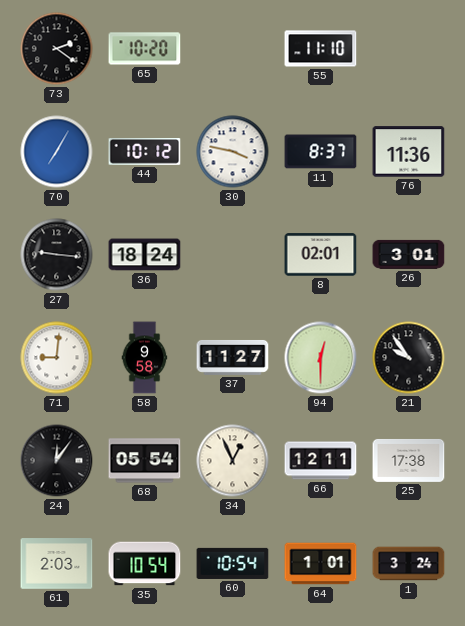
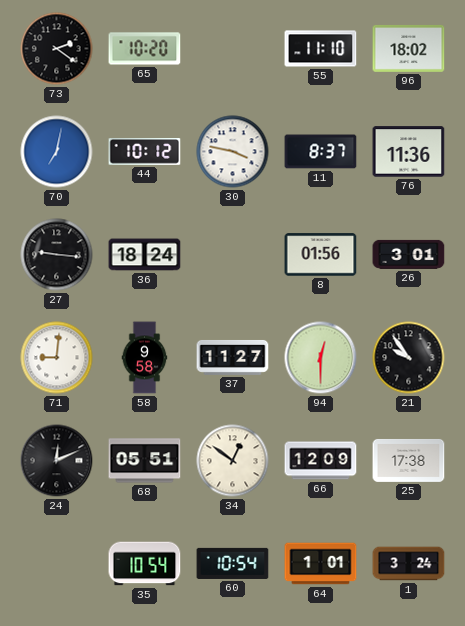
96: none -> 18:02 (409, 48)
70: 7:05 -> 7:02 (57, 152)
8: 02:01 -> 01:56 (321, 255)
24: 12:06 -> 12:11 (57, 461)
68: 05:54 -> 05:51 (145, 461)
34: 12:56 -> 12:51 (233, 461)
66: 12:11 -> 12:09 (321, 461)
61: 2:03 -> none (57, 564)
